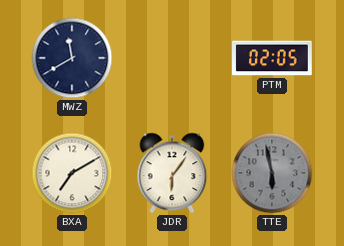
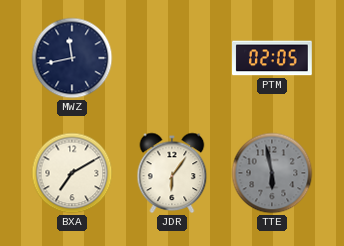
MWZ: 11:40 -> 11:43 (72, 58)
